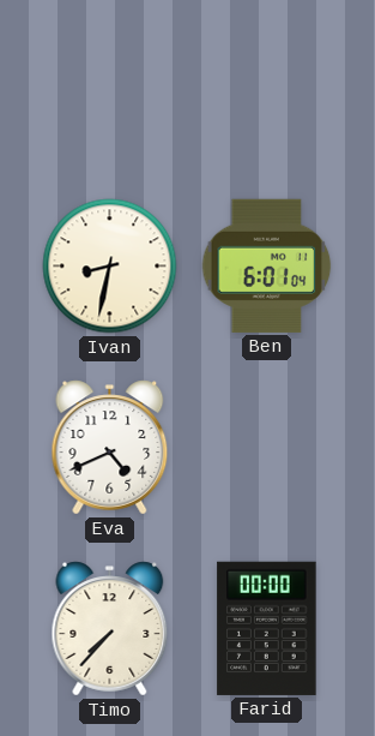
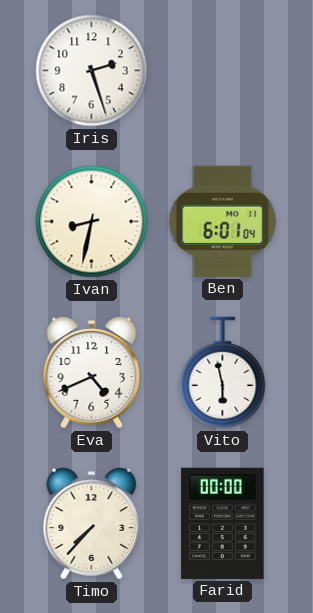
Iris: none -> 2:27 (92, 71)
Vito: none -> 5:58 (223, 373)
